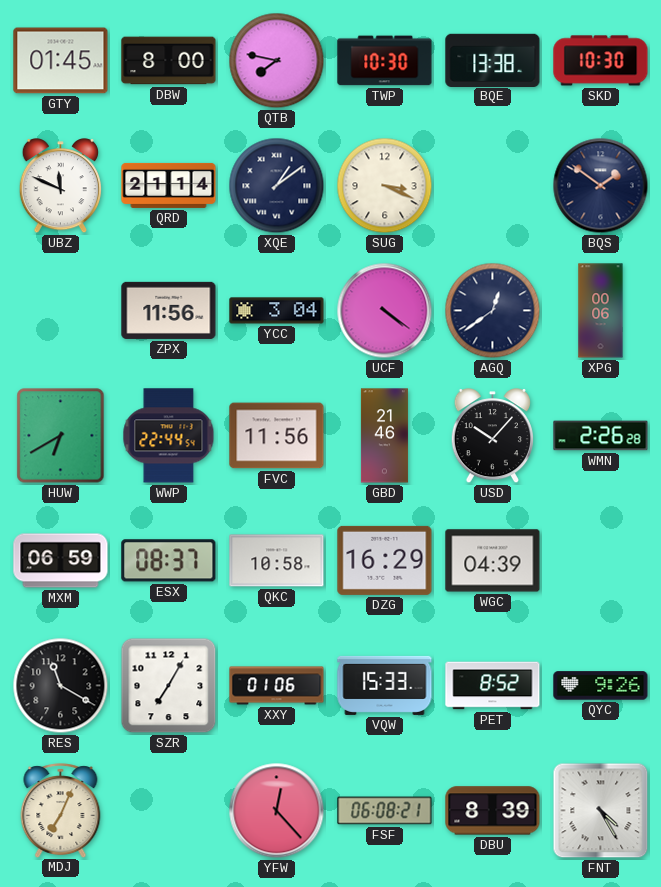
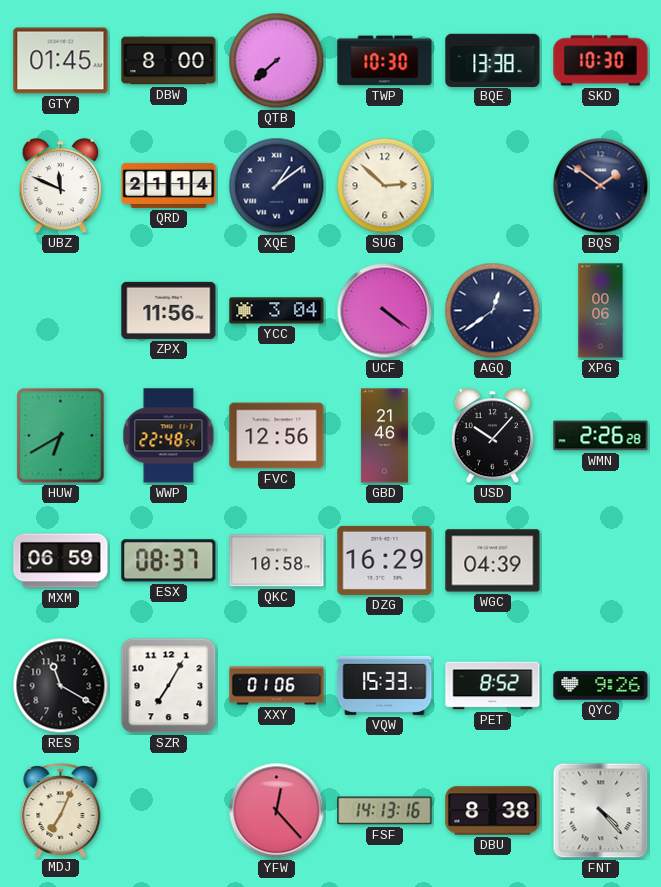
QTB: 7:47 -> 7:38 (277, 61)
SUG: 3:19 -> 2:52 (385, 186)
WWP: 22:44 -> 22:48 (169, 436)
FVC: 11:56 -> 12:56 (277, 436)
FSF: 06:08 -> 14:13 (385, 811)
DBU: 8:39 -> 8:38 (493, 811)
FNT: 4:25 -> 4:23 (601, 811)
